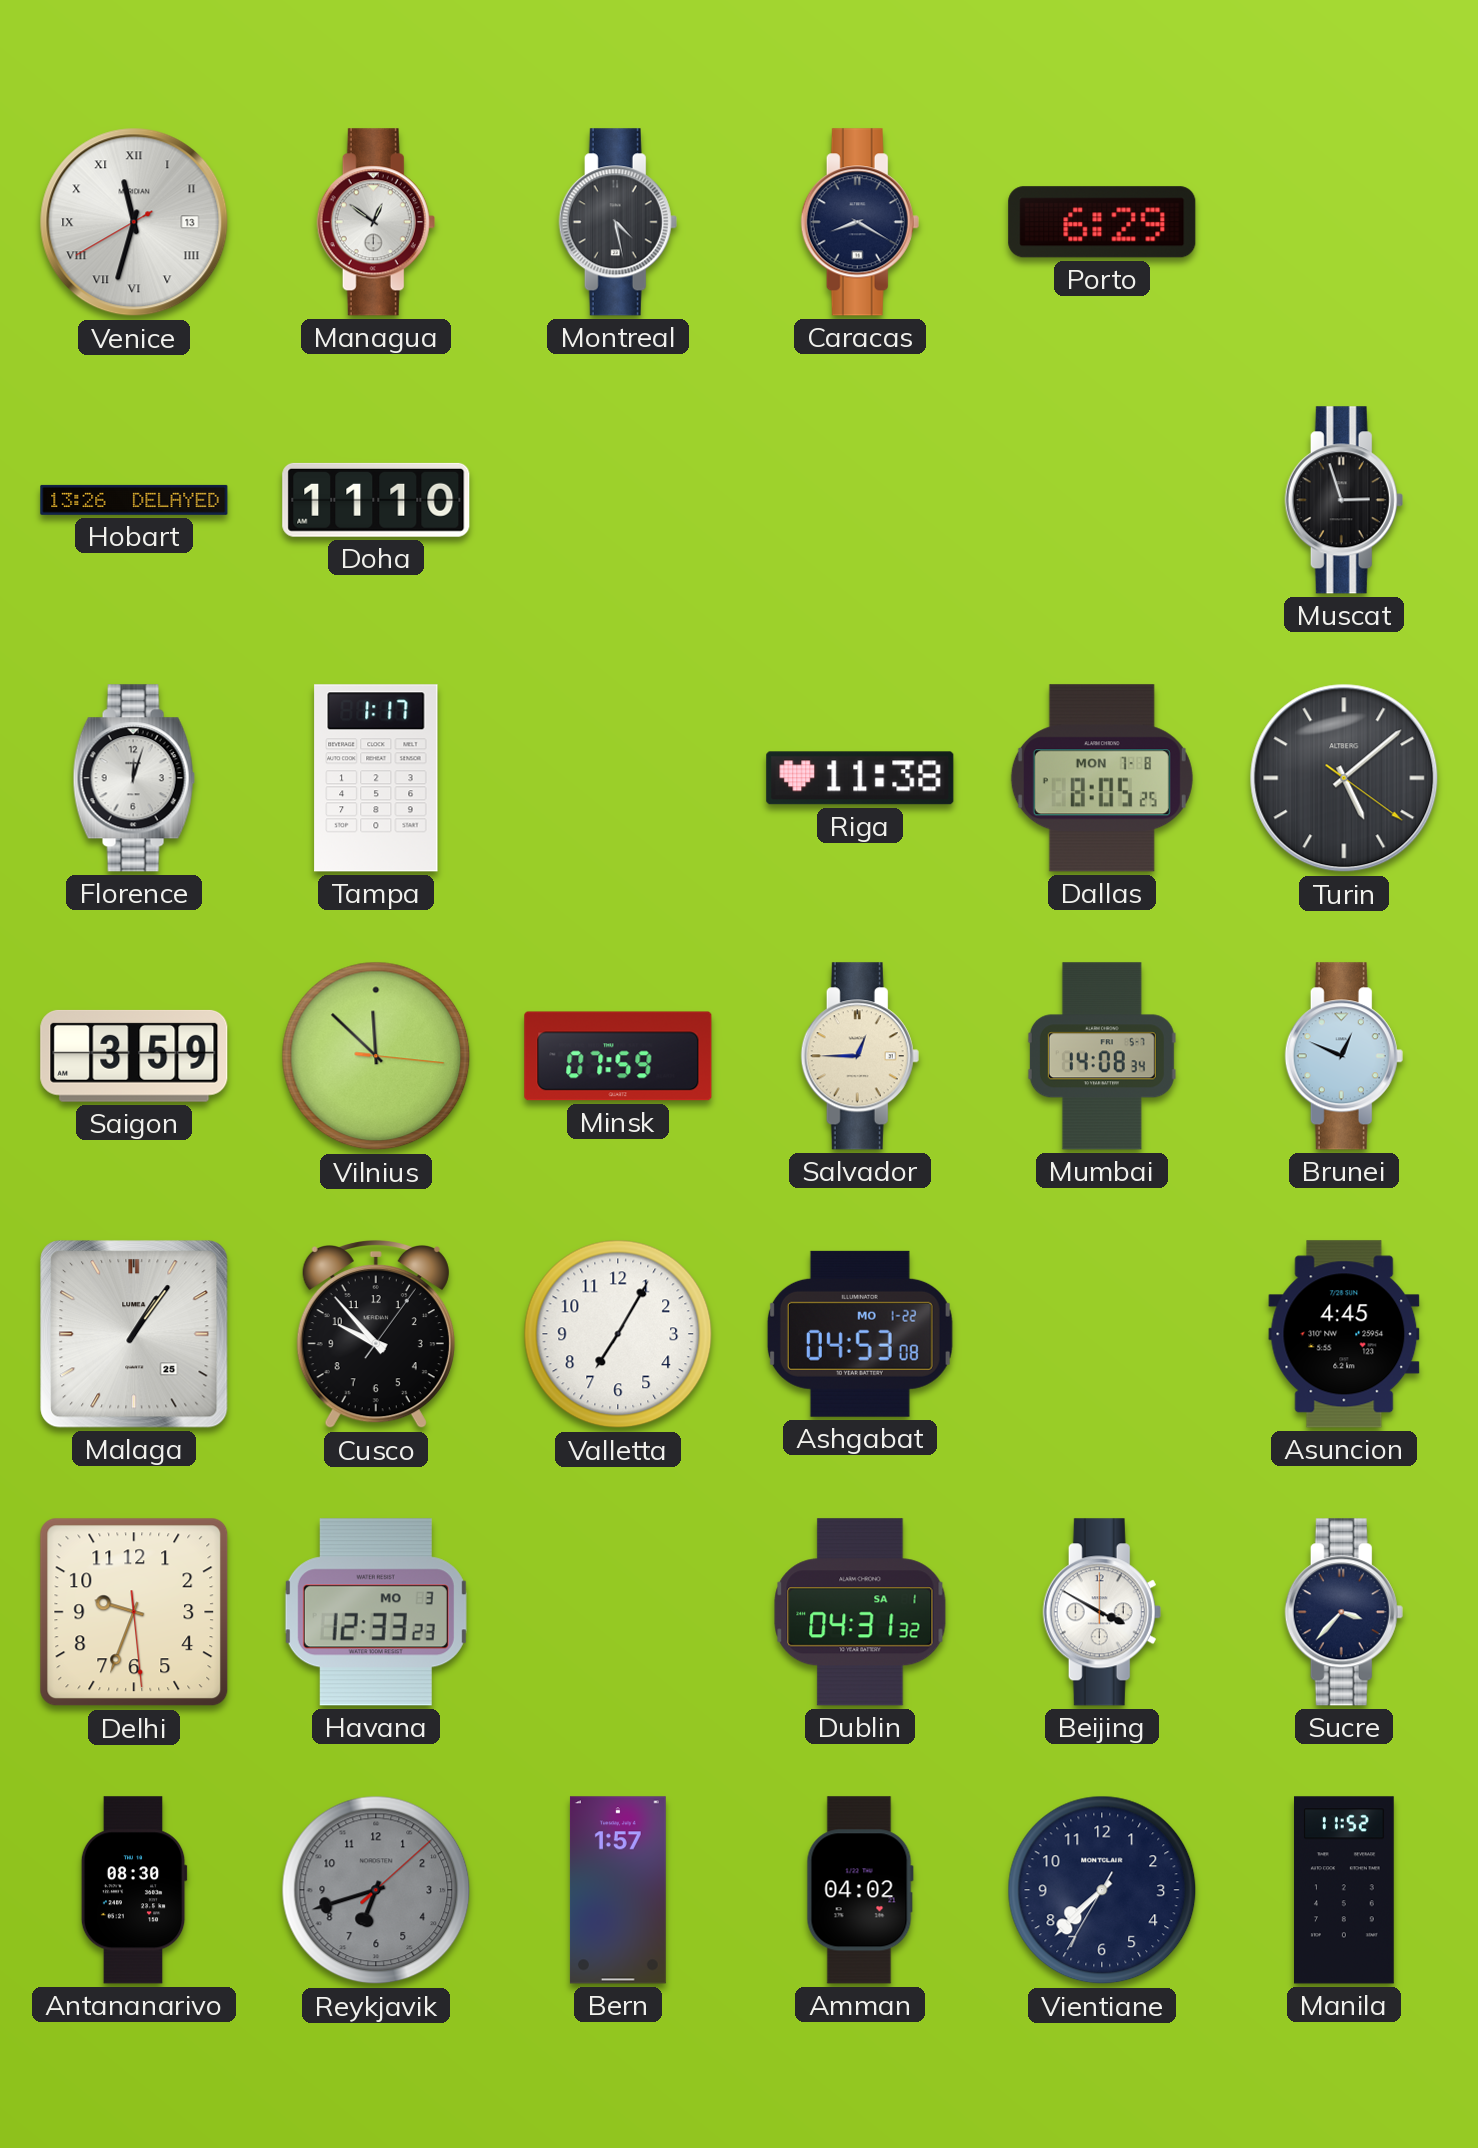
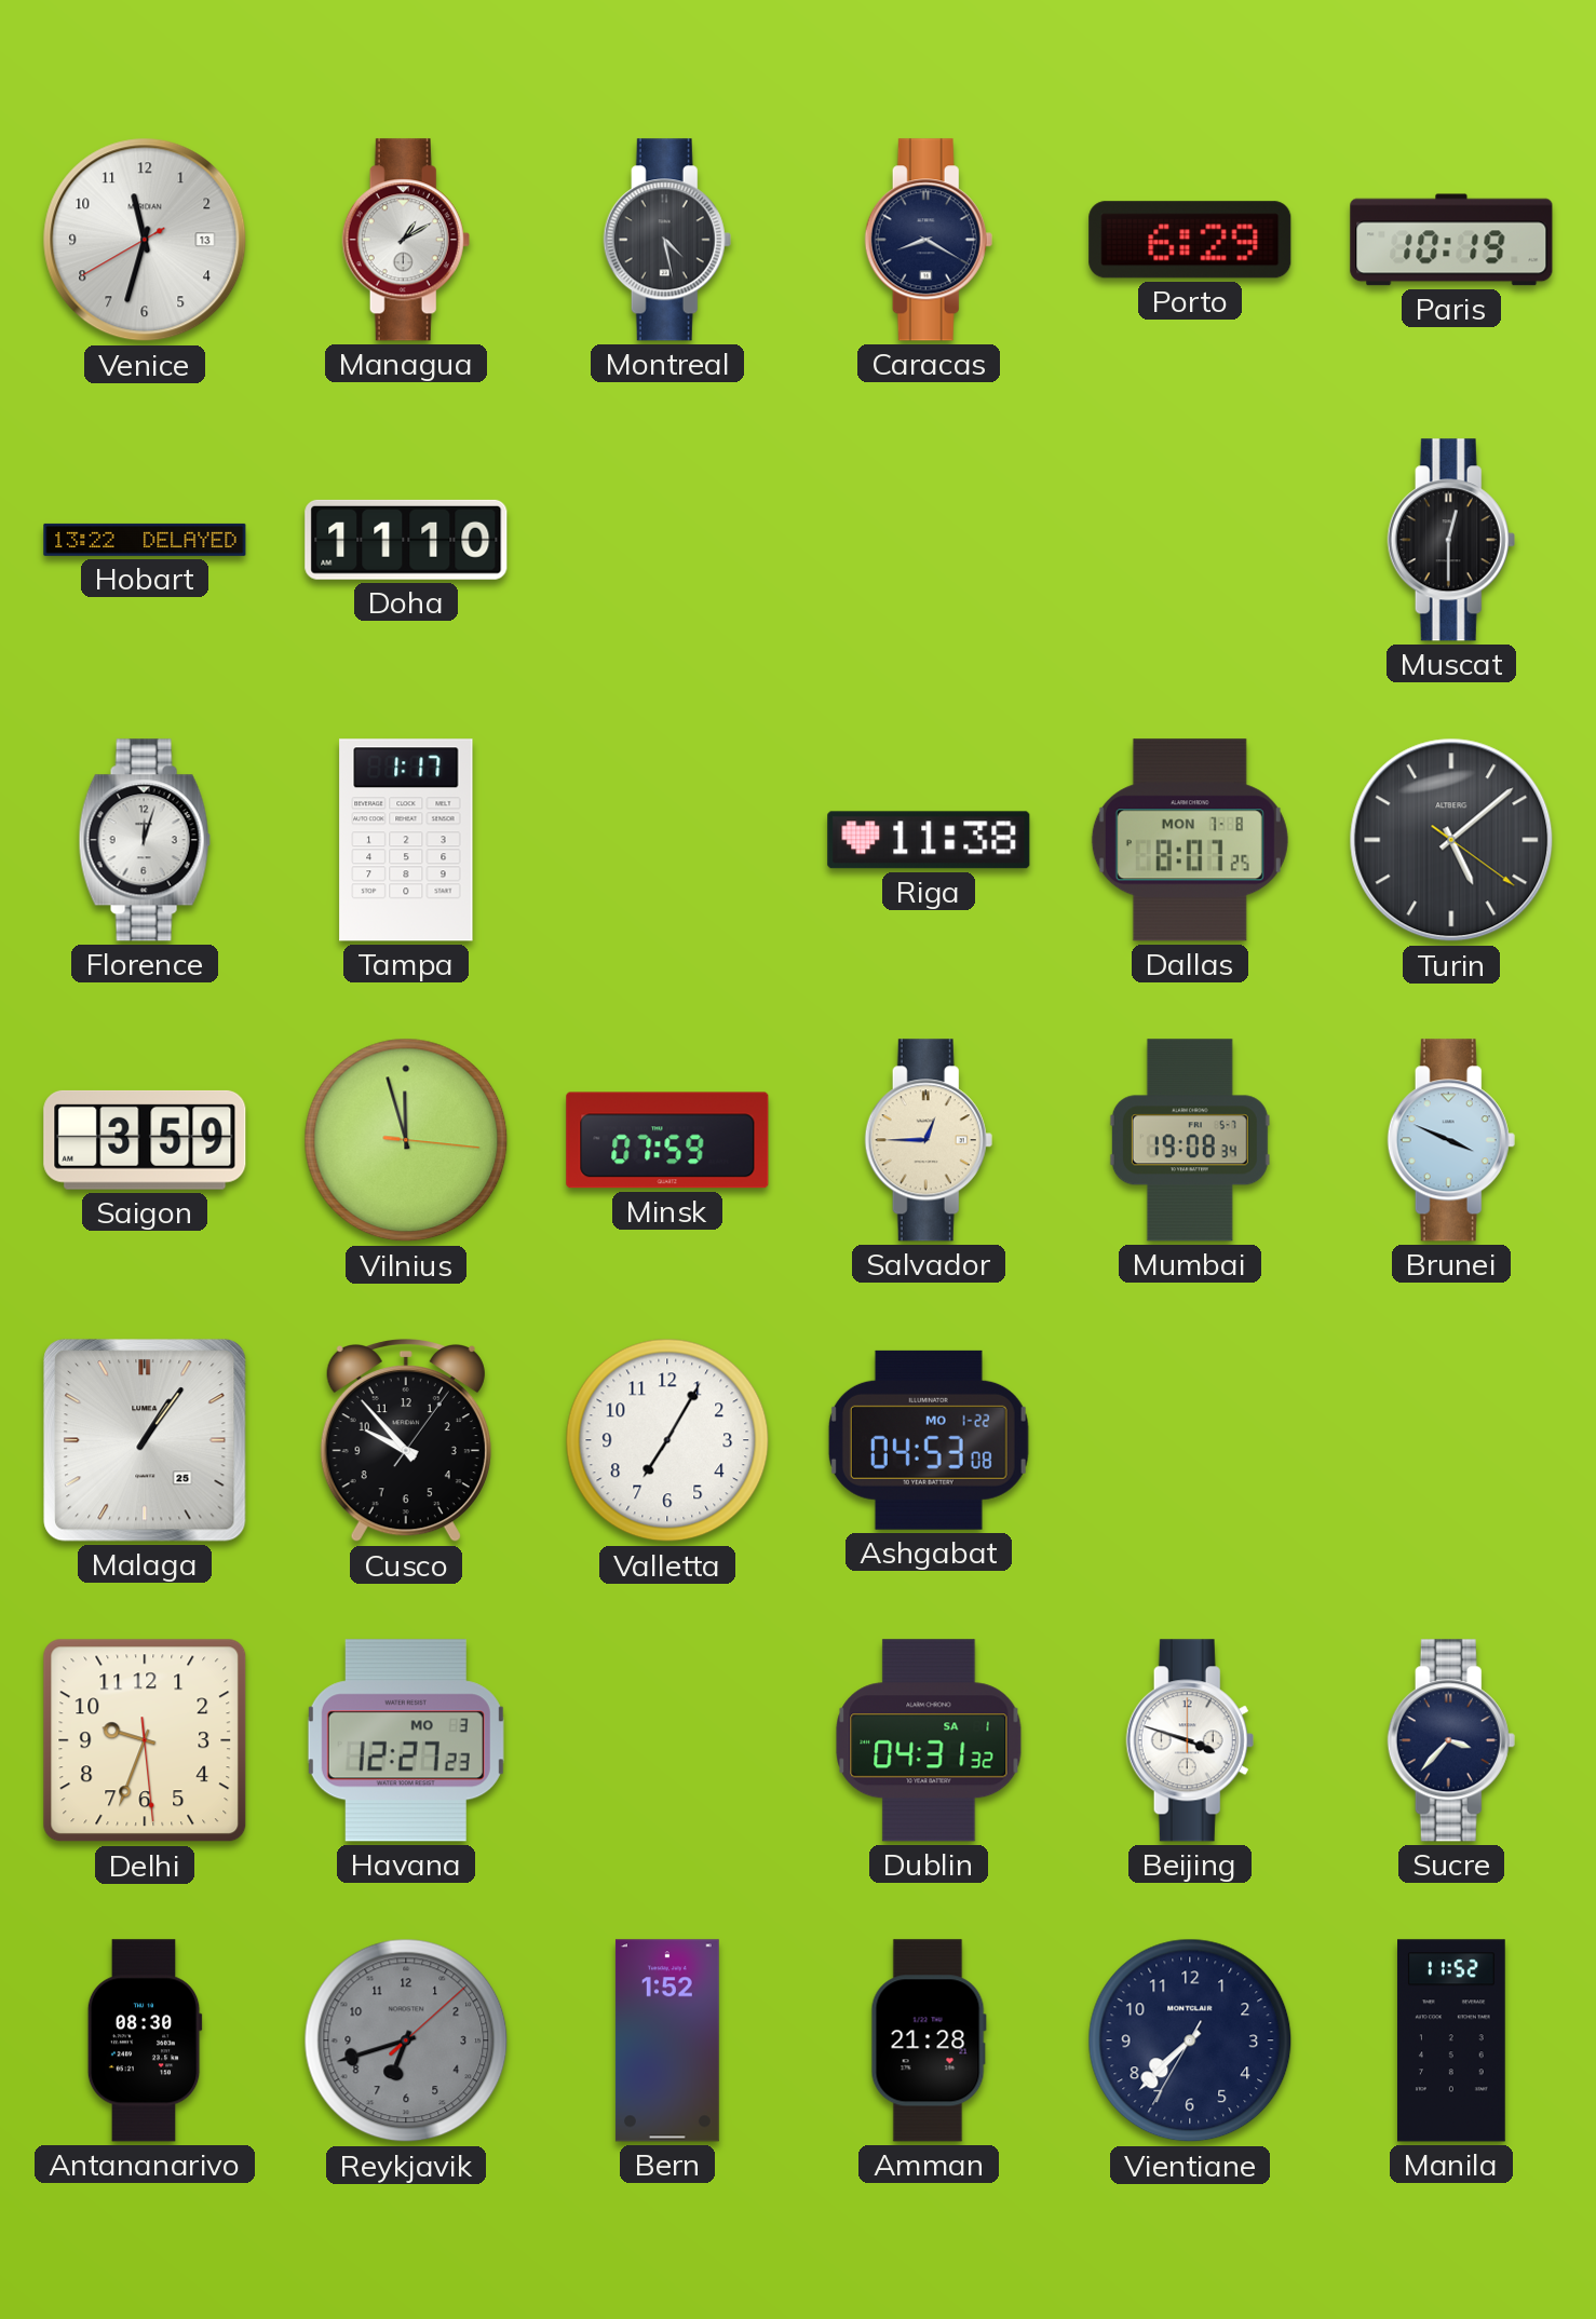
Venice numerals: Roman -> Arabic (145, 240)
Managua: 12:51 -> 1:10 (406, 240)
Paris: none -> 10:19 (1451, 240)
Hobart: 13:26 -> 13:22 (145, 540)
Muscat: 2:57 -> 12:30 (1451, 540)
Dallas: 8:05 -> 8:07 (1190, 840)
Vilnius: 11:52 -> 11:57 (406, 1140)
Mumbai: 14:08 -> 19:08 (1190, 1140)
Brunei: 12:49 -> 3:49 (1451, 1140)
Asuncion: 4:45 -> none (1344, 1334)
Havana: 12:33 -> 12:27 (406, 1740)
Beijing: 3:50 -> 3:48 (1190, 1740)
Bern: 1:57 -> 1:52 (667, 2040)
Amman: 04:02 -> 21:28 (929, 2040)
